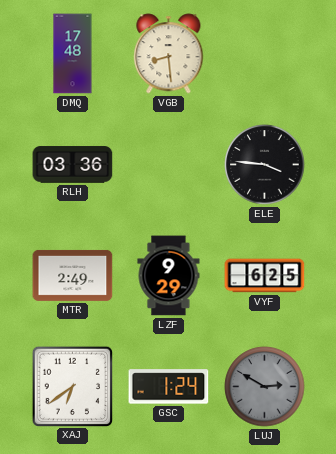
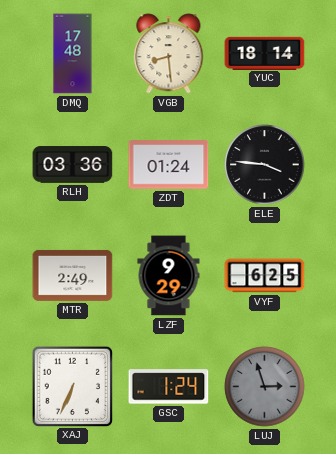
YUC: none -> 18:14 (265, 53)
ZDT: none -> 01:24 (169, 165)
XAJ: 6:39 -> 6:34 (72, 386)
LUJ: 2:50 -> 2:57 (265, 387)
